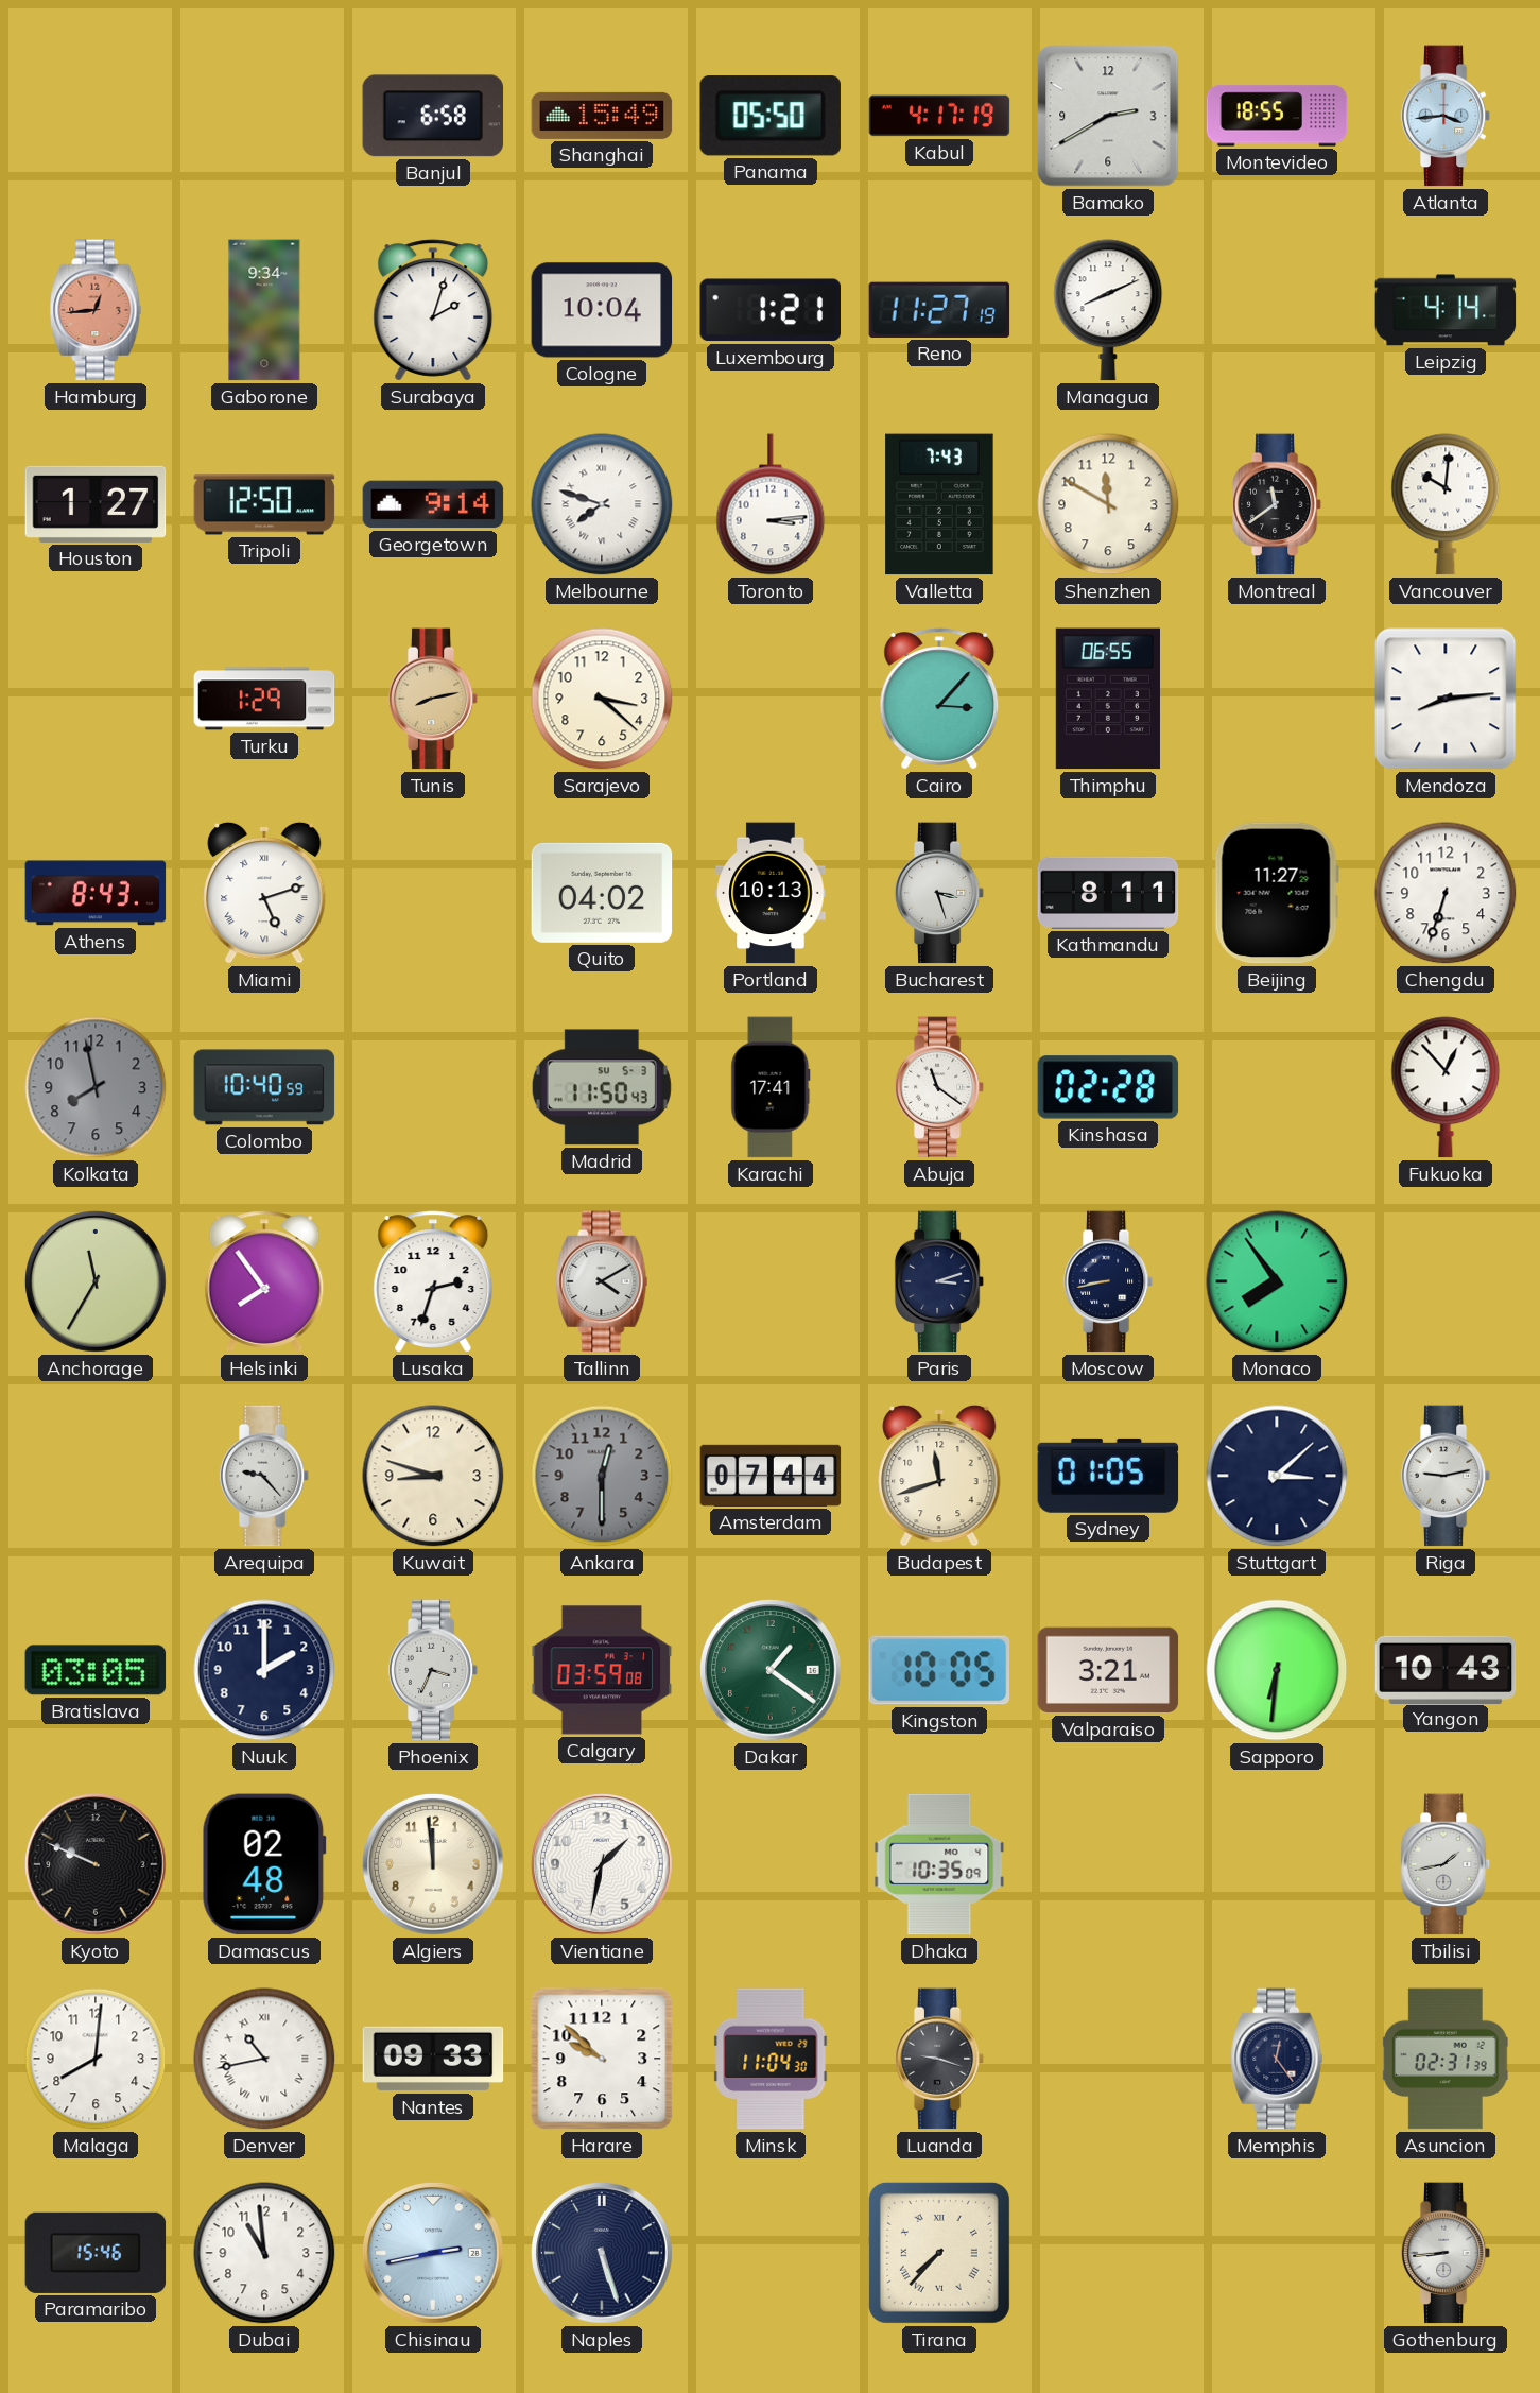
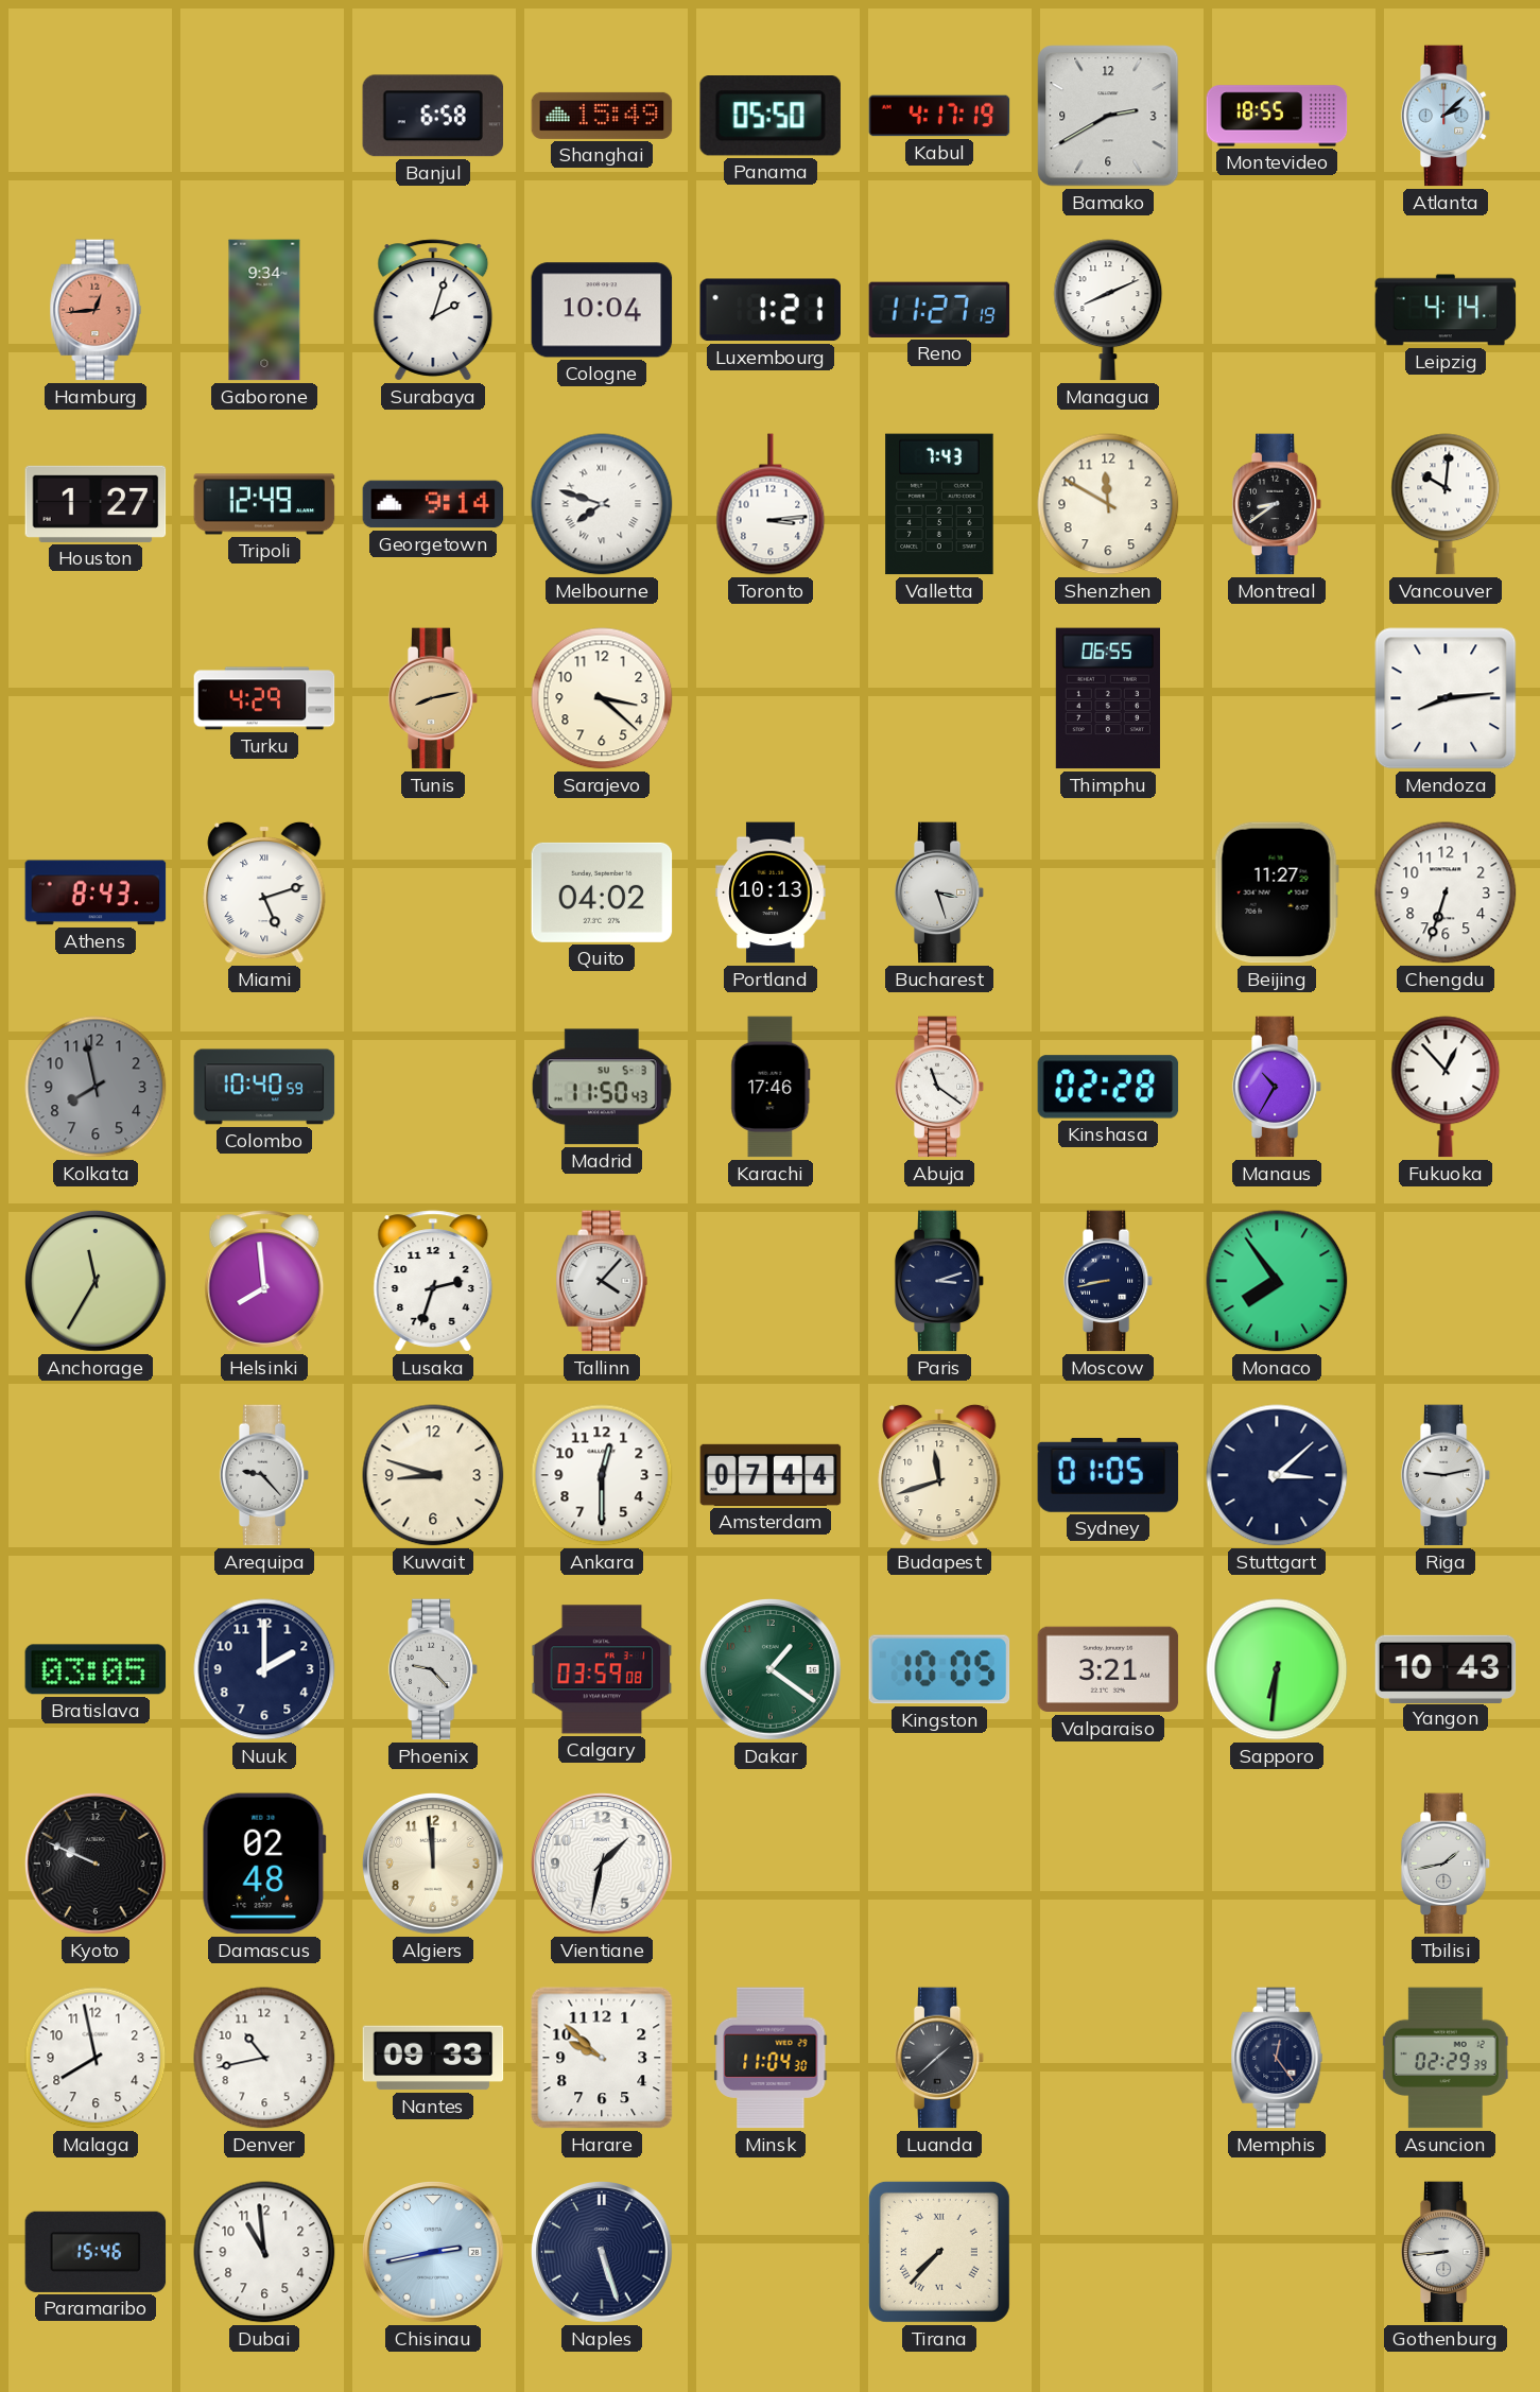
Atlanta: 3:44 -> 2:08 (1446, 116)
Tripoli: 12:50 -> 12:49 (264, 504)
Montreal: 11:39 -> 8:39 (1277, 504)
Turku: 1:29 -> 4:29 (264, 698)
Cairo: 3:07 -> none (939, 699)
Kathmandu: 8:11 -> none (1108, 893)
Karachi: 17:41 -> 17:46 (771, 1087)
Manaus: none -> 10:35 (1277, 1087)
Helsinki: 7:54 -> 7:59 (264, 1281)
Tallinn: 4:10 -> 4:07 (602, 1281)
Ankara dial: grey -> white (602, 1475)
Phoenix: 3:34 -> 9:23 (433, 1669)
Dhaka: 10:35 -> none (939, 1864)
Malaga: 8:01 -> 7:58 (96, 2058)
Denver numerals: Roman -> Arabic (264, 2058)
Luanda: 9:18 -> 1:38 (939, 2058)
Asuncion: 02:31 -> 02:29 (1446, 2058)
